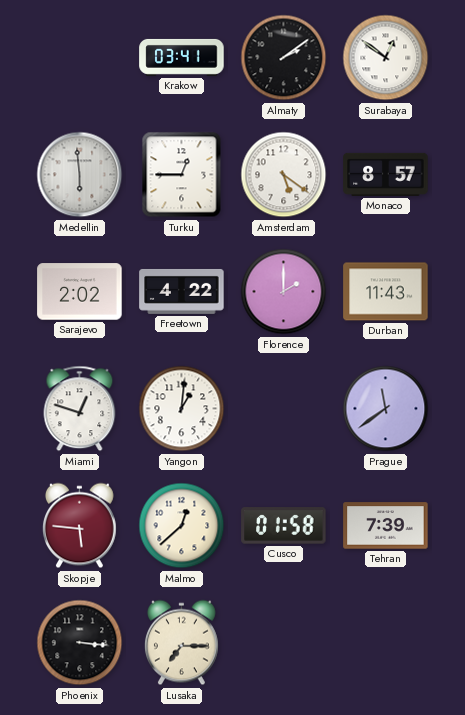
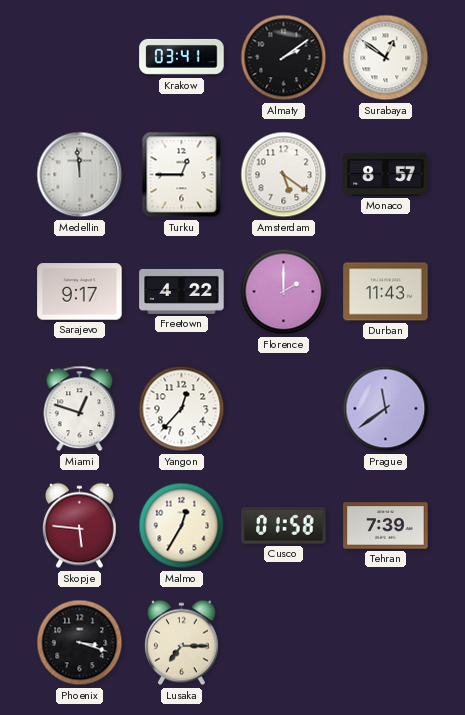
Medellin: 5:59 -> 11:59 (80, 175)
Sarajevo: 2:02 -> 9:17 (80, 292)
Yangon: 1:01 -> 12:37 (182, 409)
Malmo: 12:38 -> 12:35 (182, 526)
Phoenix: 3:16 -> 3:18 (80, 643)
